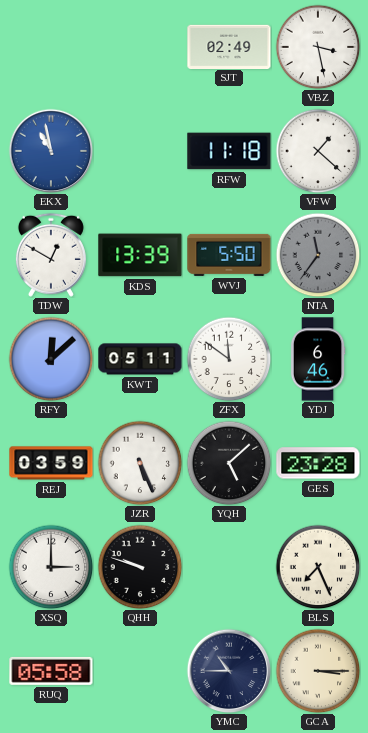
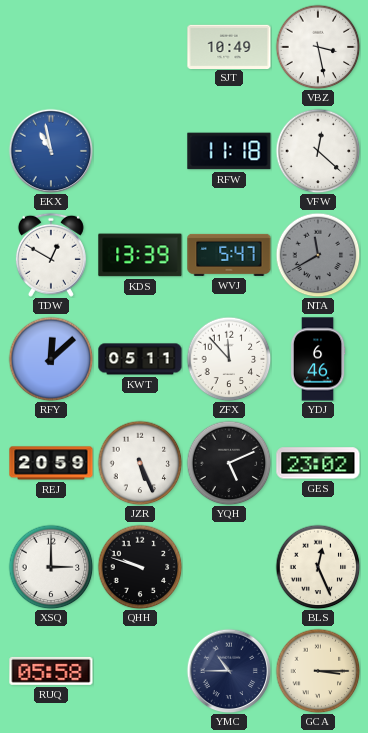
SJT: 02:49 -> 10:49 (229, 46)
VFW: 1:22 -> 12:22 (318, 151)
WVJ: 5:50 -> 5:47 (229, 255)
NTA: 11:36 -> 11:40 (318, 255)
ZFX: 11:51 -> 11:53 (229, 359)
REJ: 03:59 -> 20:59 (51, 463)
YQH: 5:08 -> 5:11 (229, 463)
GES: 23:28 -> 23:02 (318, 463)
BLS: 7:26 -> 12:26 (318, 567)
